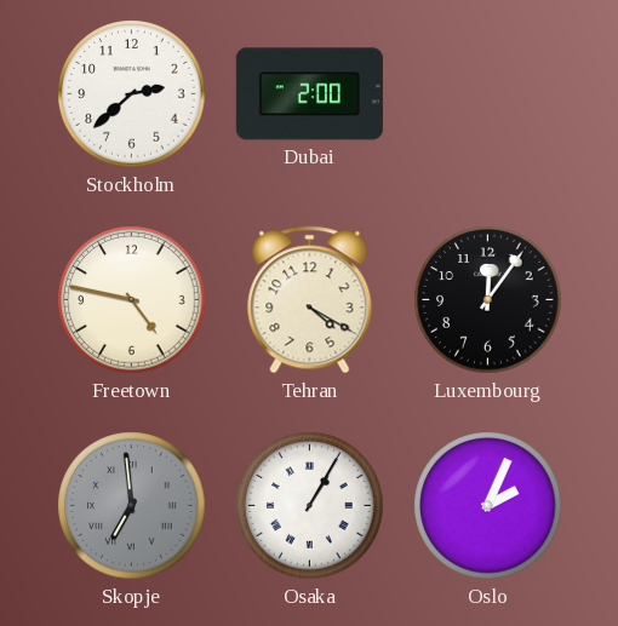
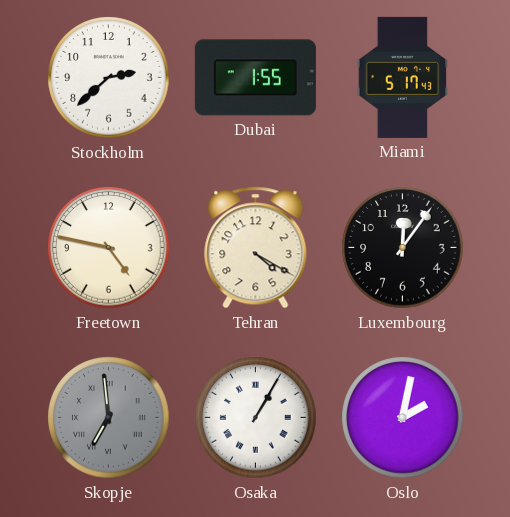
Dubai: 2:00 -> 1:55 (255, 78)
Miami: none -> 5:17 (402, 77)
Oslo: 2:04 -> 2:02 (403, 418)
